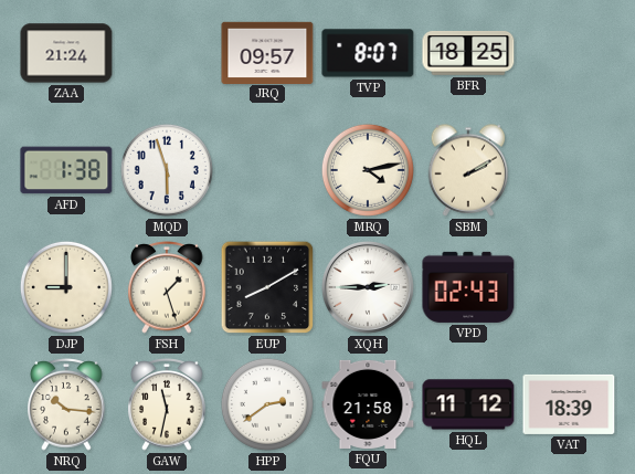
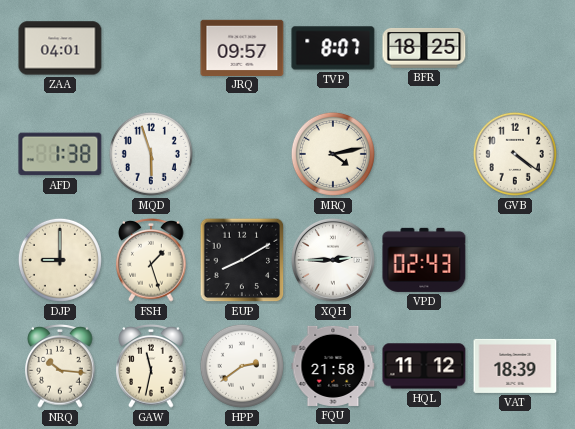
ZAA: 21:24 -> 04:01 (60, 48)
SBM: 2:10 -> none (468, 170)
GVB: none -> 4:21 (515, 154)
